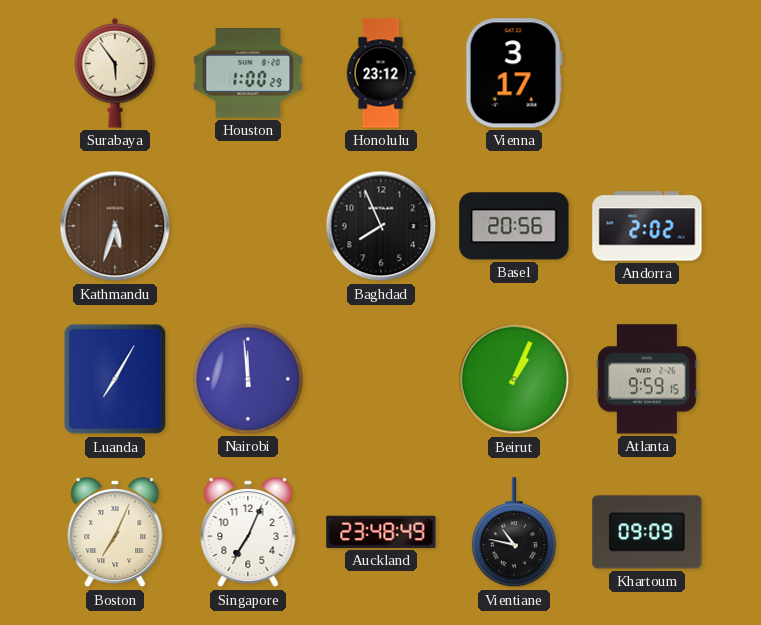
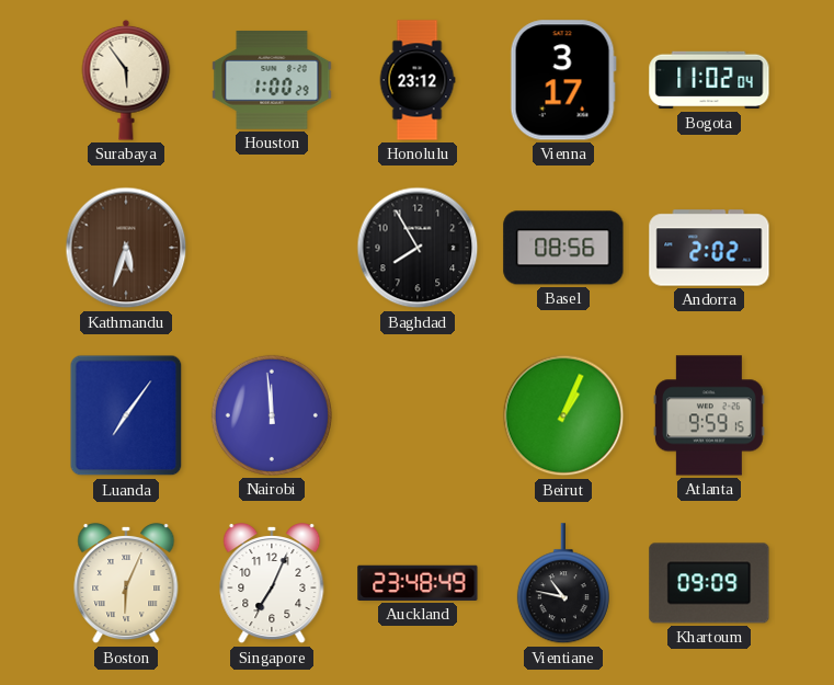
Bogota: none -> 11:02 (709, 80)
Baghdad: 7:56 -> 7:55 (418, 248)
Basel: 20:56 -> 08:56 (563, 248)
Luanda: 7:05 -> 7:06 (126, 415)
Boston: 7:04 -> 6:04 (126, 584)
